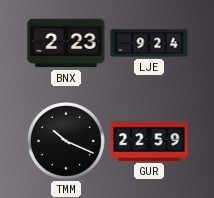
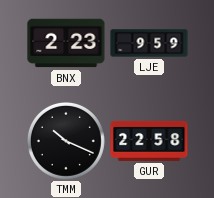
LJE: 9:24 -> 9:59 (149, 43)
GUR: 22:59 -> 22:58 (149, 141)
